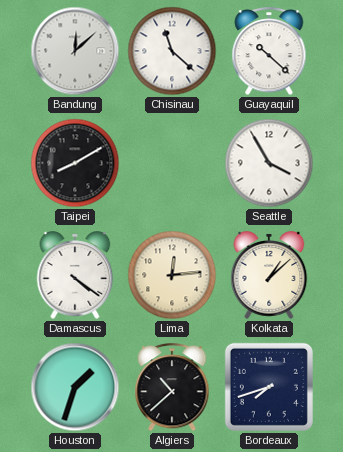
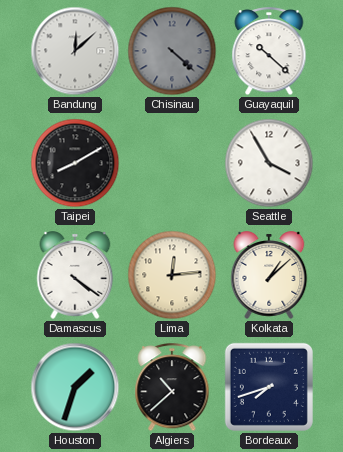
Chisinau: 11:22 -> 4:22 (172, 51)
Chisinau dial: white -> grey (172, 51)
